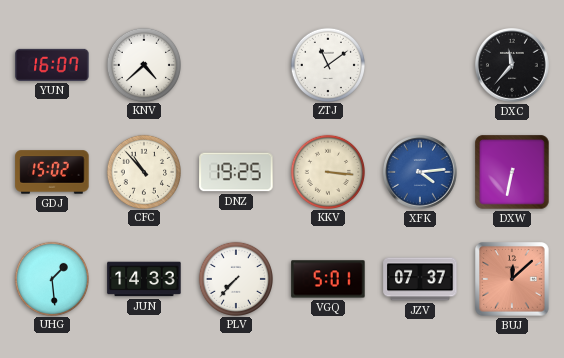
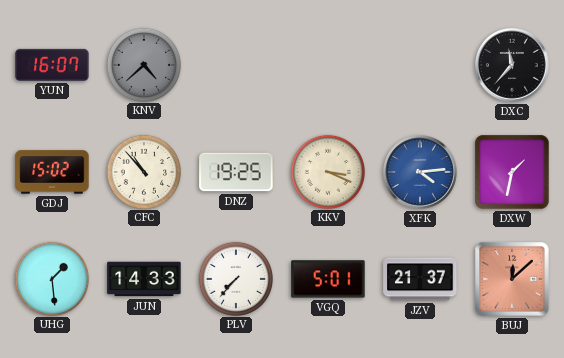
KNV dial: white -> grey (143, 64)
ZTJ: 11:09 -> none (327, 64)
KKV: 3:16 -> 3:19 (327, 171)
DXW: 6:32 -> 1:32 (512, 172)
JZV: 07:37 -> 21:37 (420, 279)
